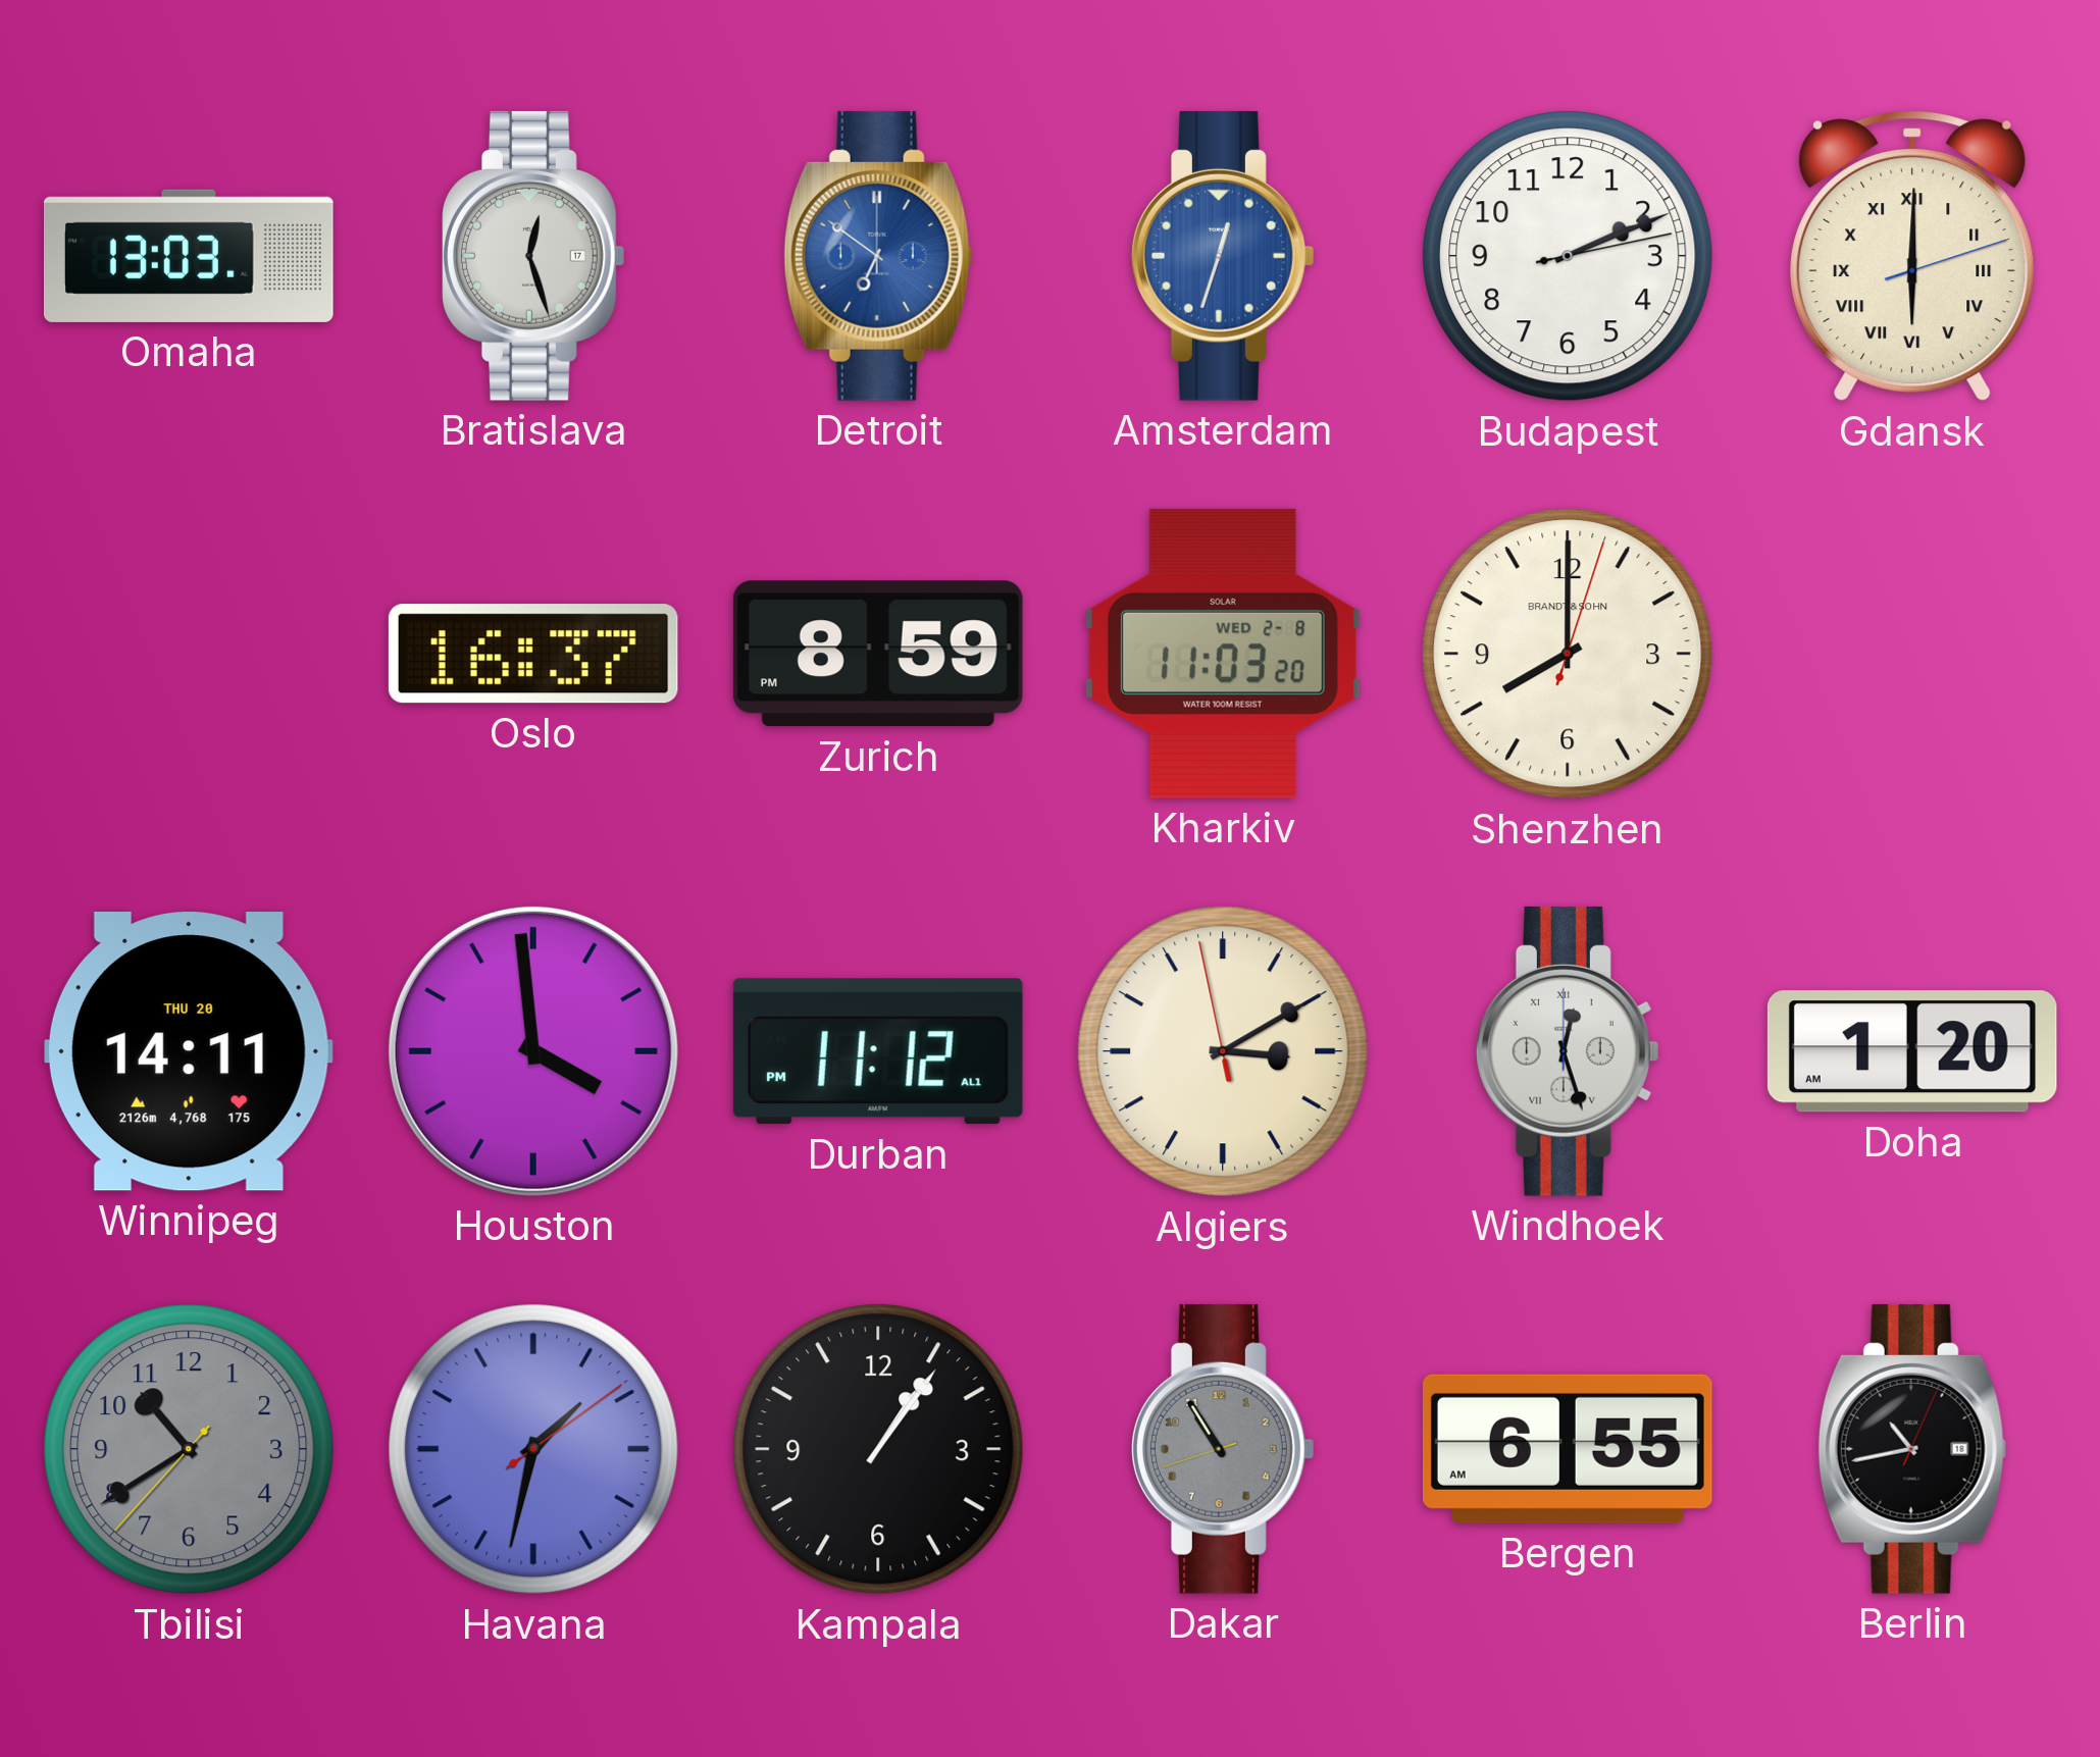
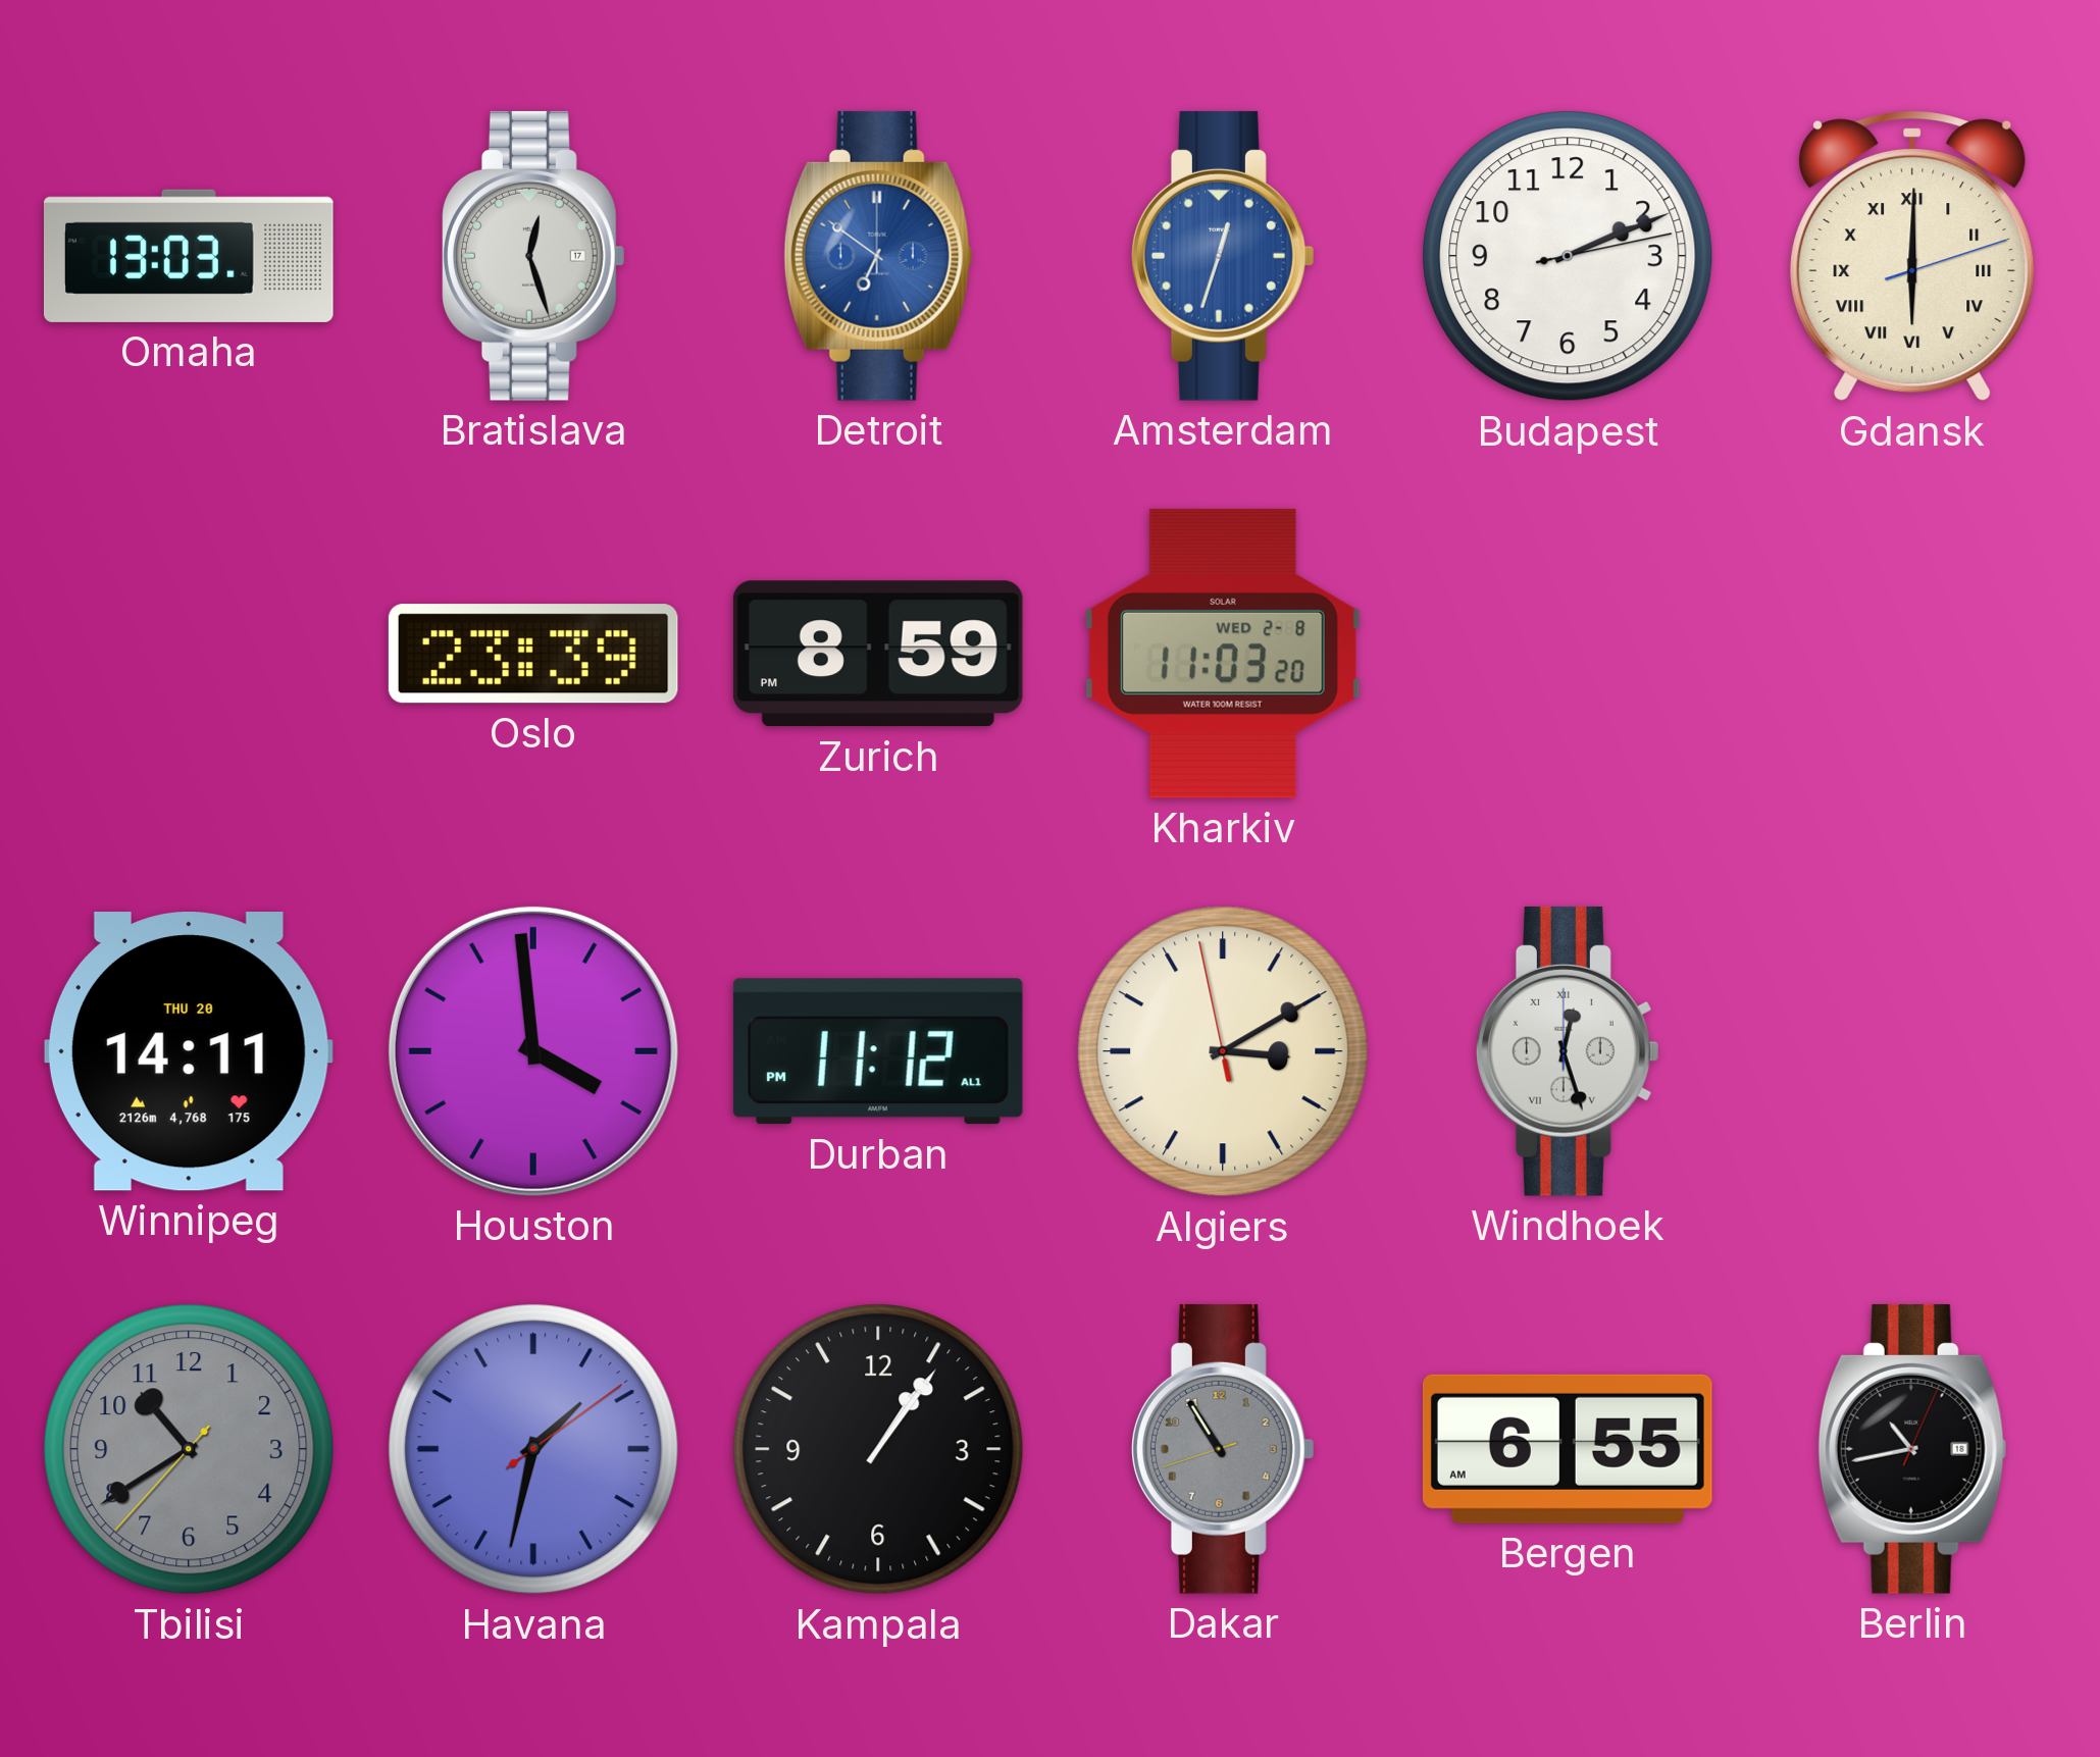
Oslo: 16:37 -> 23:39 (533, 654)
Shenzhen: 8:00 -> none (1568, 654)
Doha: 1:20 -> none (1912, 1051)
